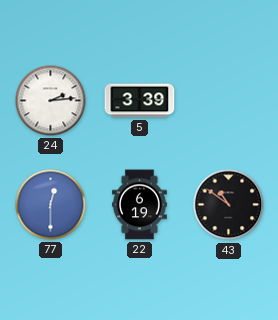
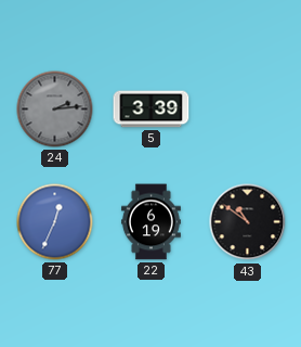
24 dial: white -> grey (55, 110)
77: 12:30 -> 12:34 (55, 222)
